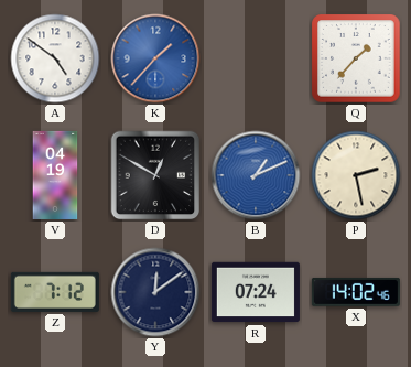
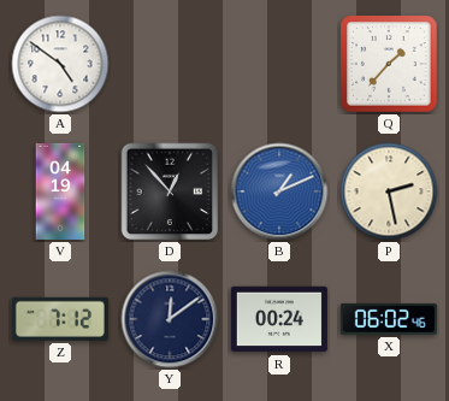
K: 1:37 -> none (155, 58)
D: 12:50 -> 12:53 (170, 191)
R: 07:24 -> 00:24 (279, 319)
X: 14:02 -> 06:02 (389, 319)
